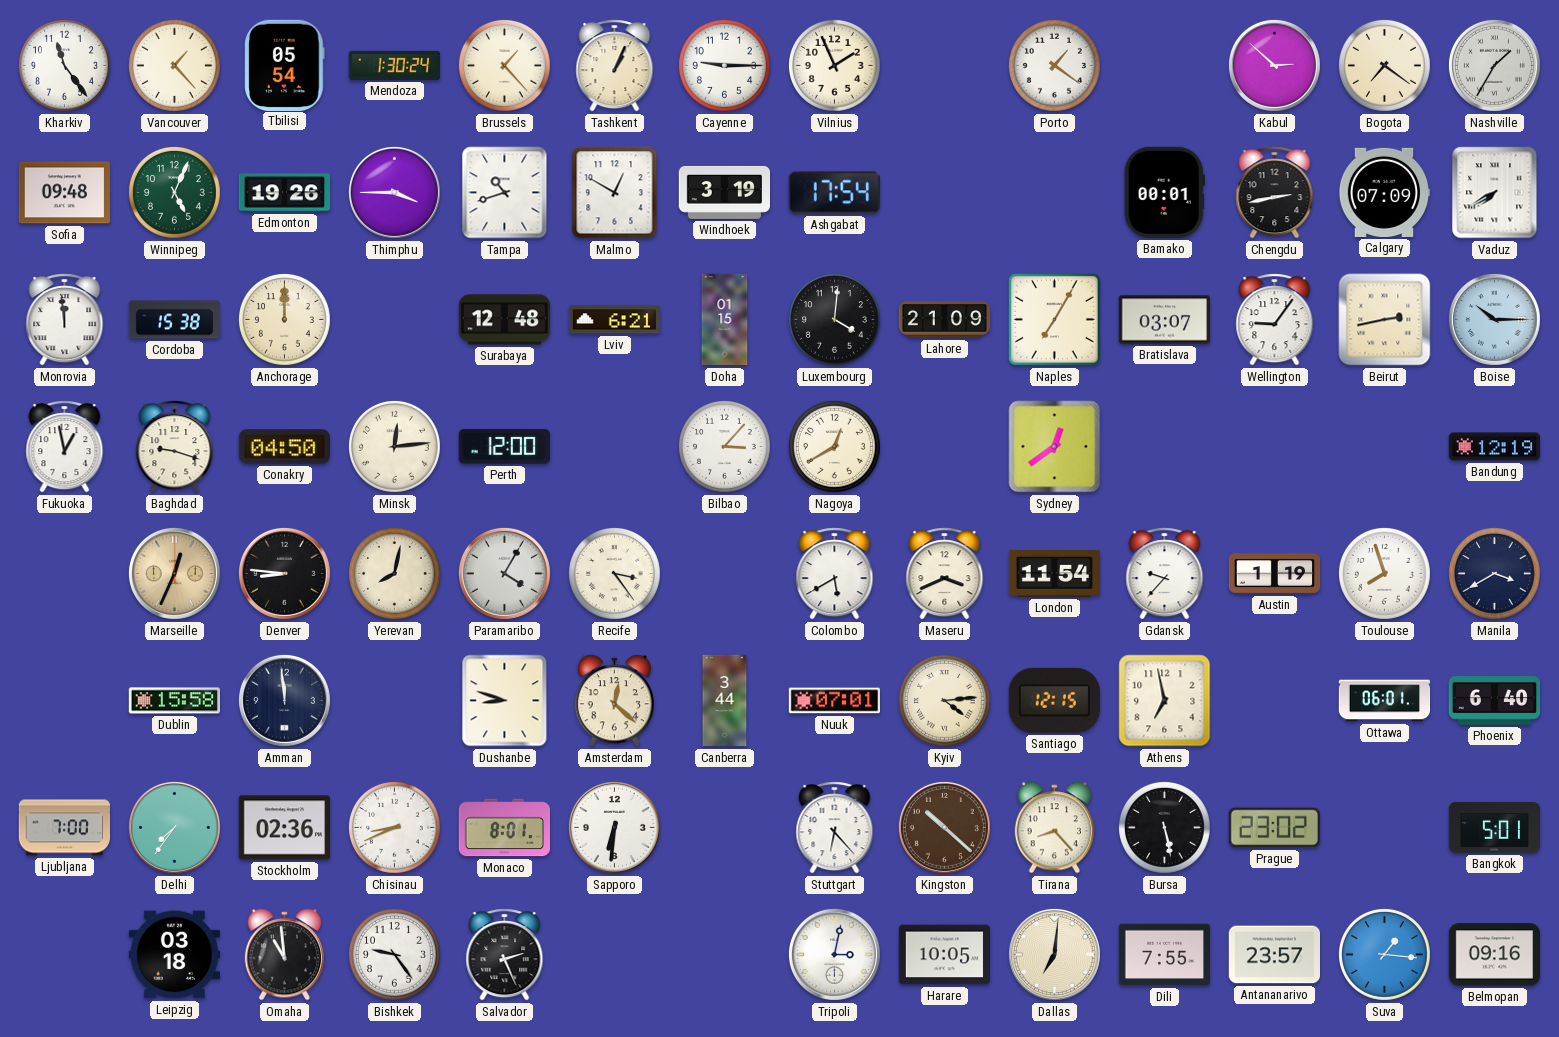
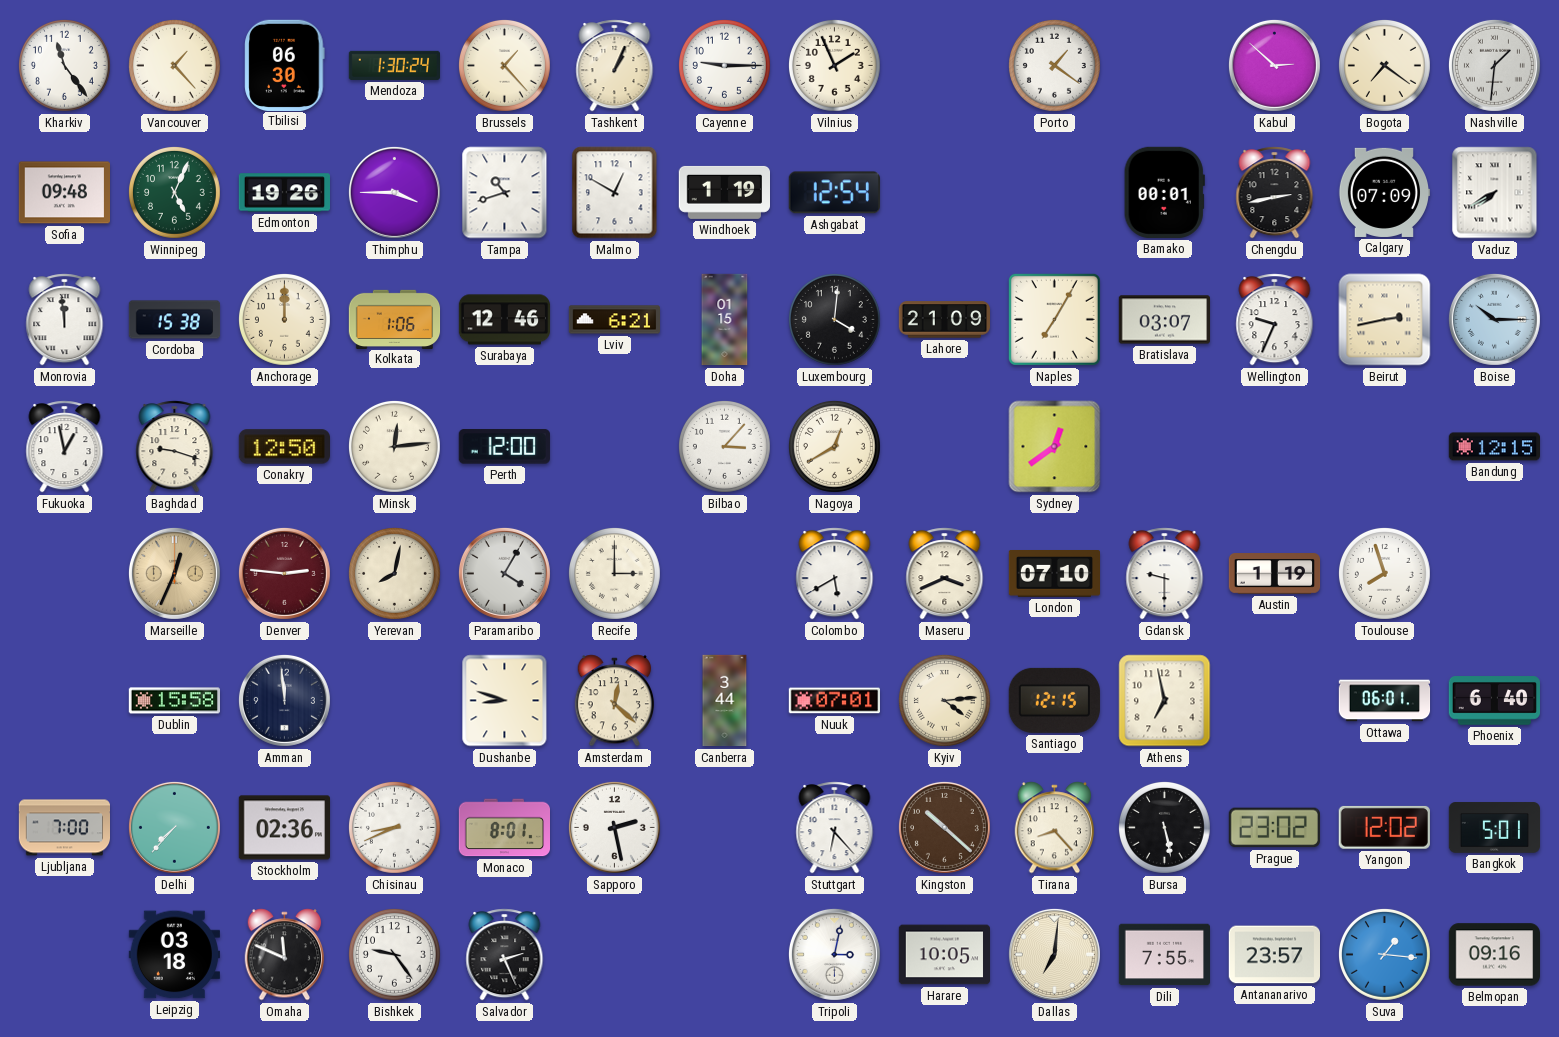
Tbilisi: 05:54 -> 06:30 (285, 65)
Nashville: 1:35 -> 1:31 (1494, 65)
Windhoek: 3:19 -> 1:19 (724, 192)
Ashgabat: 17:54 -> 12:54 (834, 193)
Kolkata: none -> 1:06 (395, 319)
Surabaya: 12:48 -> 12:46 (505, 320)
Wellington: 9:06 -> 9:34 (1275, 320)
Conakry: 04:50 -> 12:50 (284, 447)
Bandung: 12:19 -> 12:15 (1494, 447)
Denver: 8:46 -> 2:46 (284, 573)
Denver dial: black -> burgundy (284, 573)
Recife: 3:24 -> 3:00 (614, 573)
London: 11:54 -> 07:10 (1054, 574)
Gdansk: 9:37 -> 9:30 (1165, 574)
Manila: 3:40 -> none (1494, 573)
Delhi: 7:36 -> 7:37 (174, 827)
Sapporo: 6:31 -> 2:28 (614, 827)
Yangon: none -> 12:02 (1384, 827)
Omaha: 10:59 -> 11:49 (285, 955)
